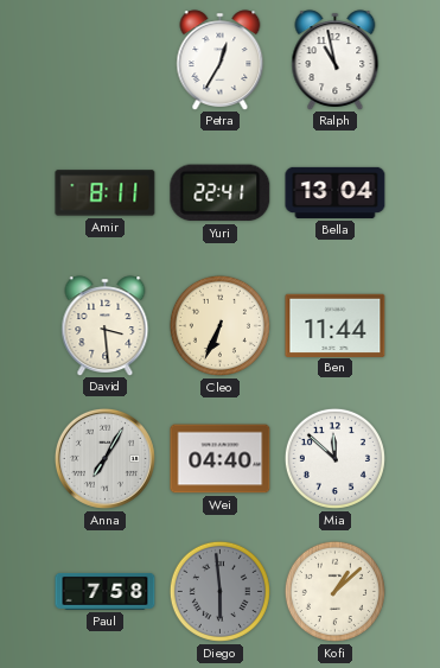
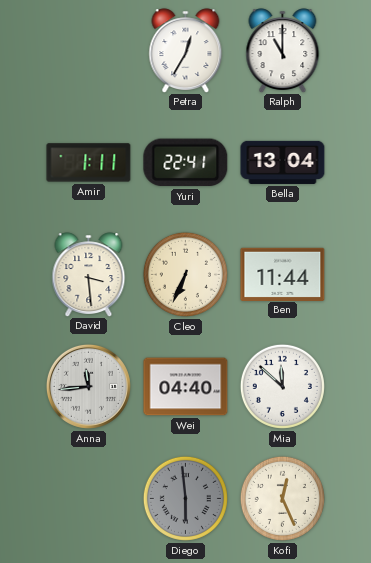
Ralph: 10:58 -> 11:00 (283, 50)
Amir: 8:11 -> 1:11 (89, 163)
Anna: 7:05 -> 11:44 (88, 386)
Paul: 7:58 -> none (106, 591)
Kofi: 1:08 -> 12:26 (282, 498)
